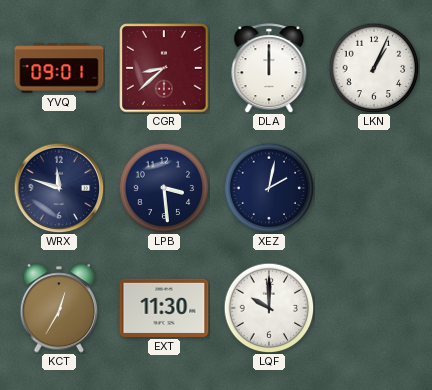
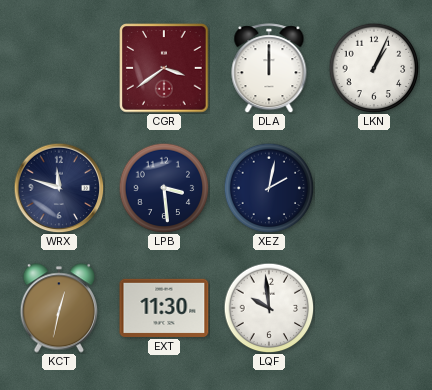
YVQ: 09:01 -> none (59, 68)
CGR: 8:38 -> 3:39 (164, 68)
KCT: 12:35 -> 12:32 (58, 308)
LQF: 10:00 -> 9:59 (269, 308)
